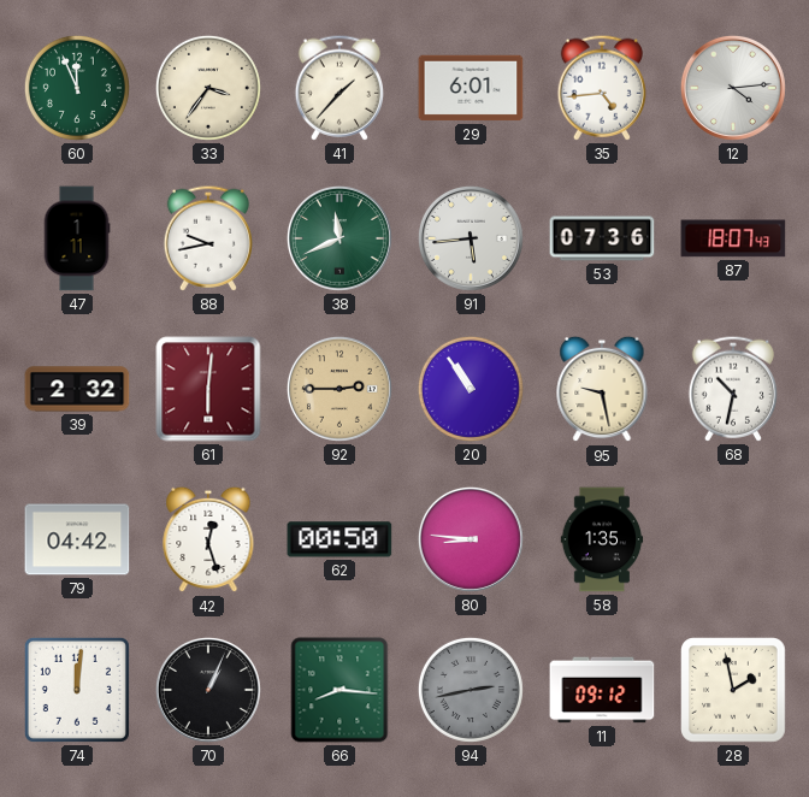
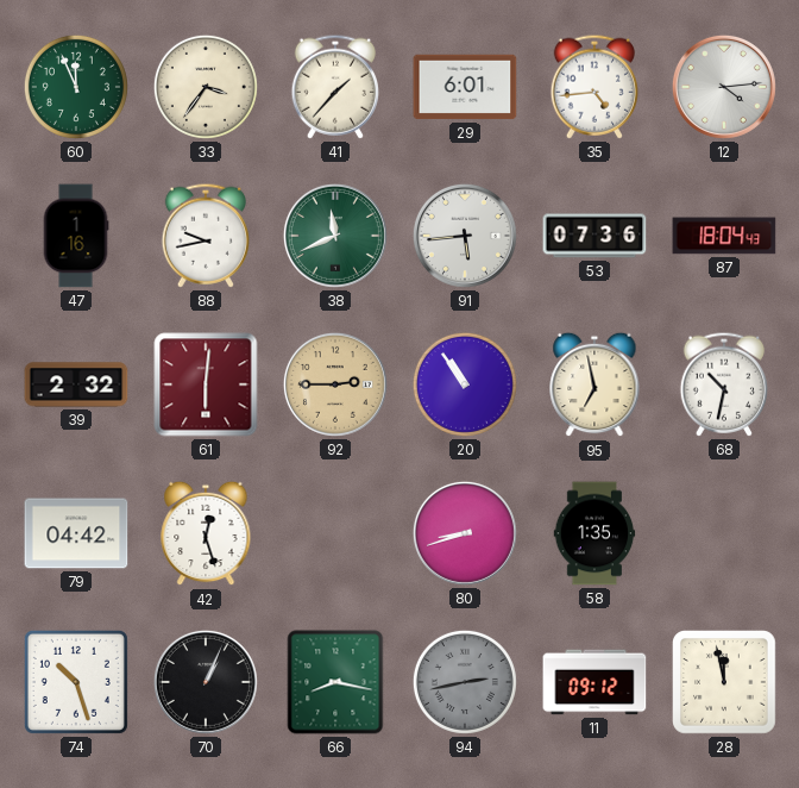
47: 1:11 -> 1:16 (76, 236)
87: 18:07 -> 18:04 (724, 236)
95: 9:28 -> 6:58 (594, 384)
62: 00:50 -> none (339, 539)
80: 8:46 -> 8:42 (465, 533)
74: 12:01 -> 10:27 (76, 682)
66: 8:16 -> 8:17 (335, 682)
28: 1:58 -> 11:58 (725, 683)
